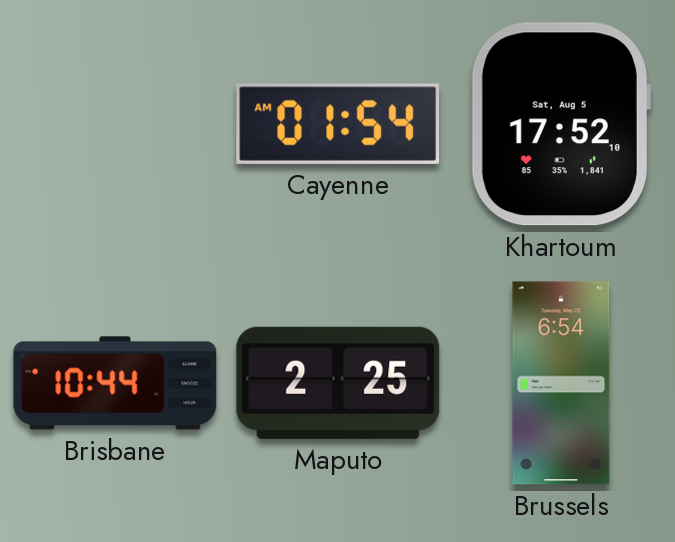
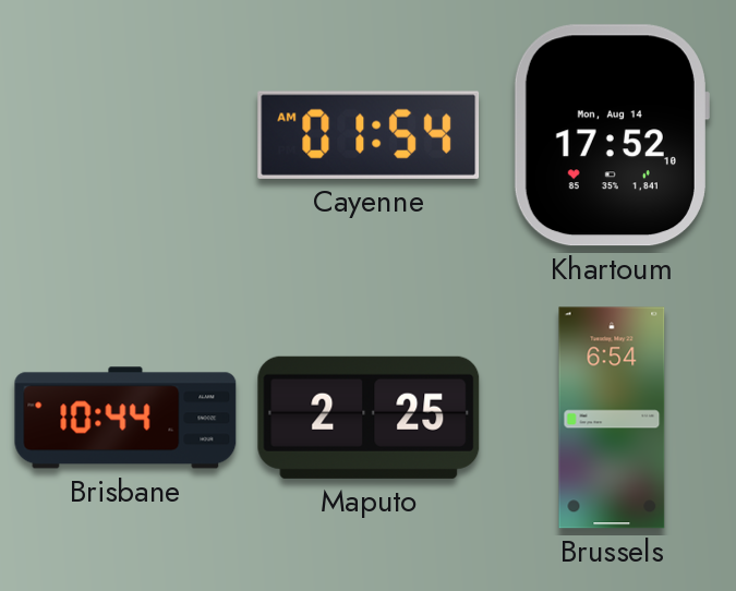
Khartoum date: Sat, Aug 5 -> Mon, Aug 14 (611, 135)
